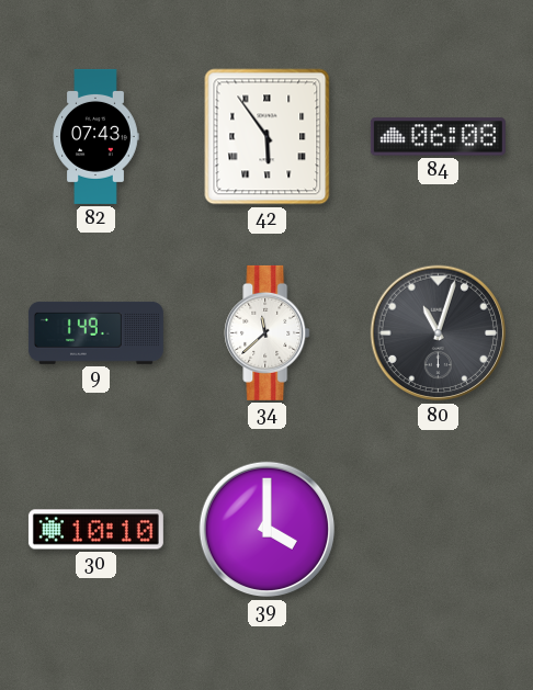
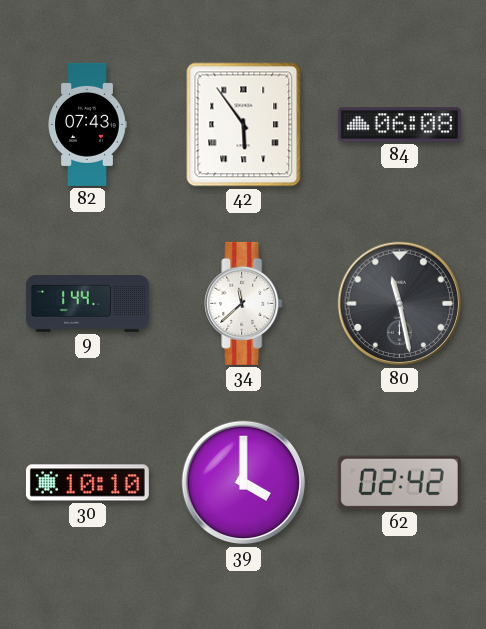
9: 1:49 -> 1:44 (87, 303)
80: 11:03 -> 11:28 (400, 304)
62: none -> 02:42 (399, 483)
